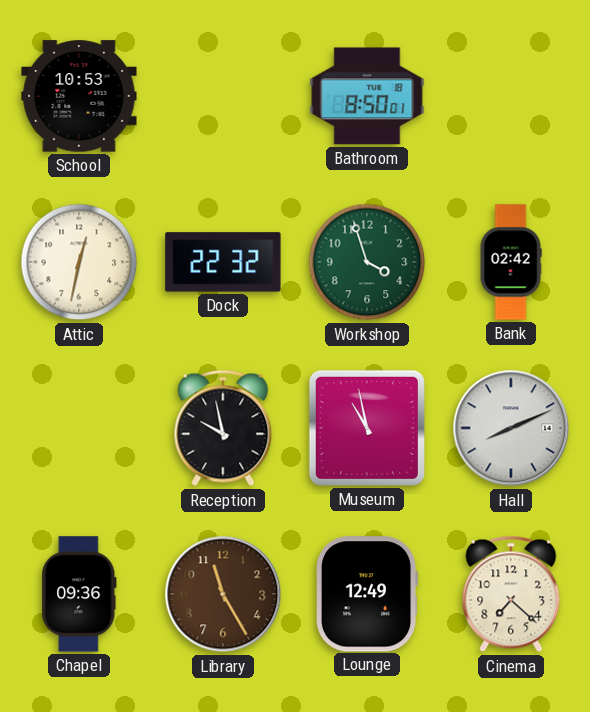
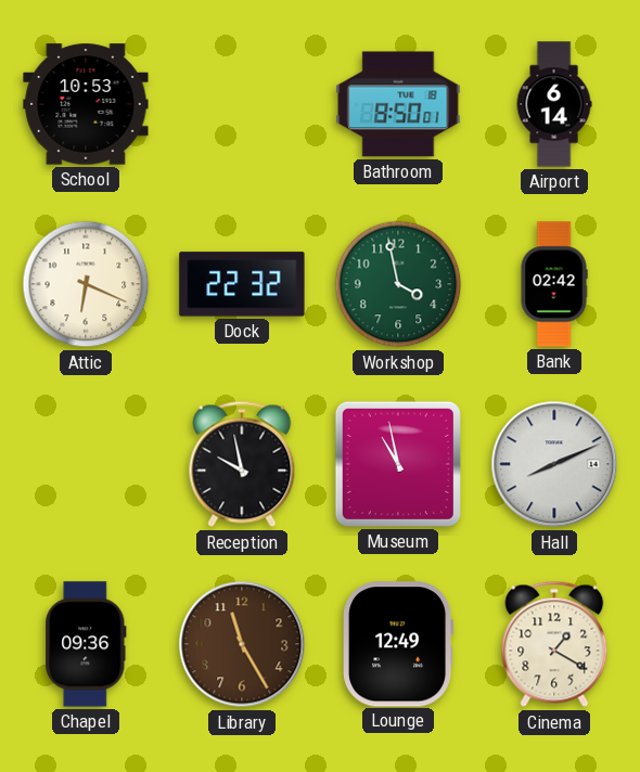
Airport: none -> 6:14 (554, 104)
Attic: 12:32 -> 6:19 (86, 284)
Workshop: 3:57 -> 3:58 (398, 284)
Cinema: 7:22 -> 1:20 (554, 644)
